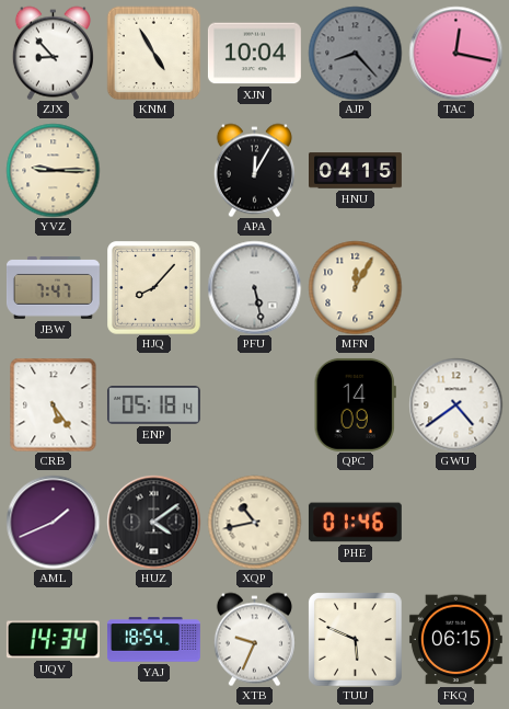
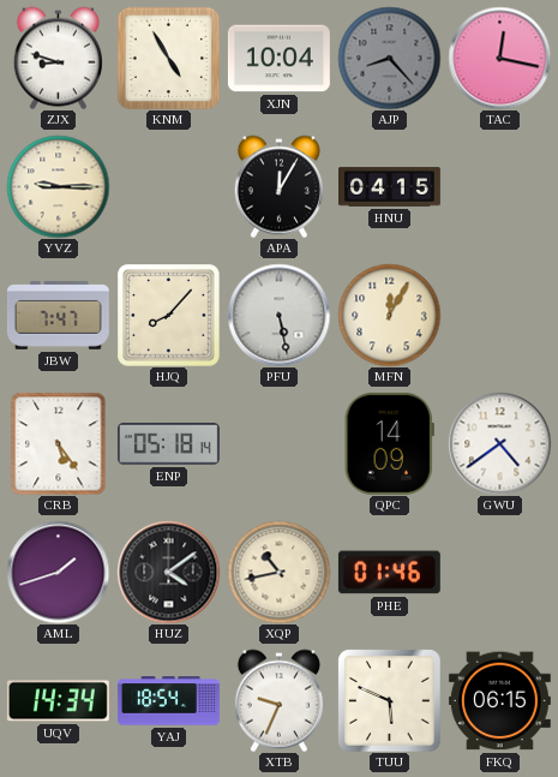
ZJX: 8:53 -> 8:48 (58, 58)
AML: 1:41 -> 1:42 (58, 572)
